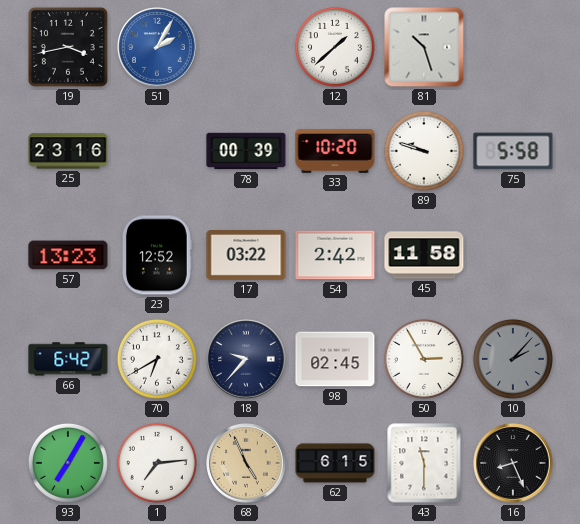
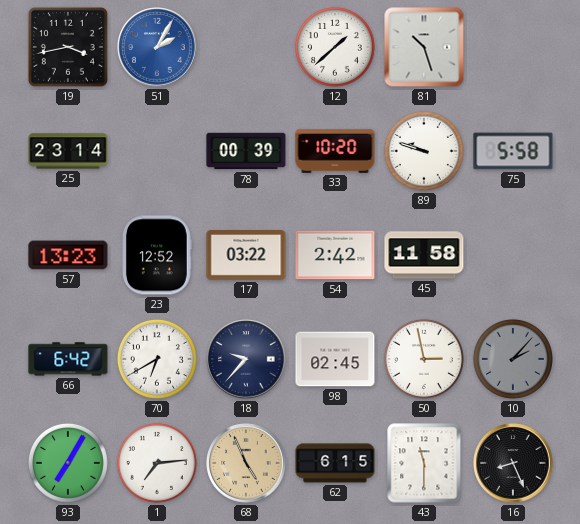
25: 23:16 -> 23:14 (68, 151)
50: 2:55 -> 2:58 (424, 359)
